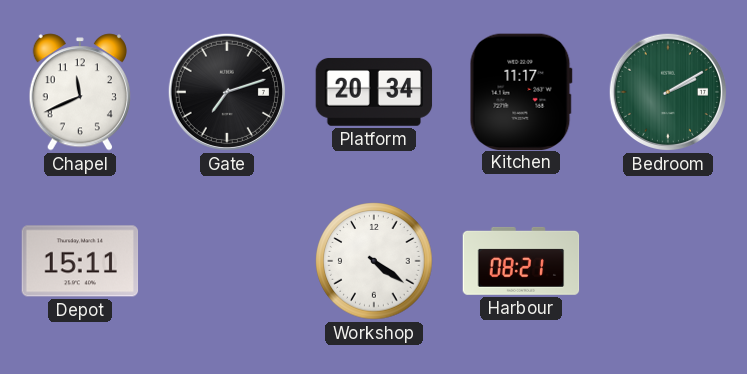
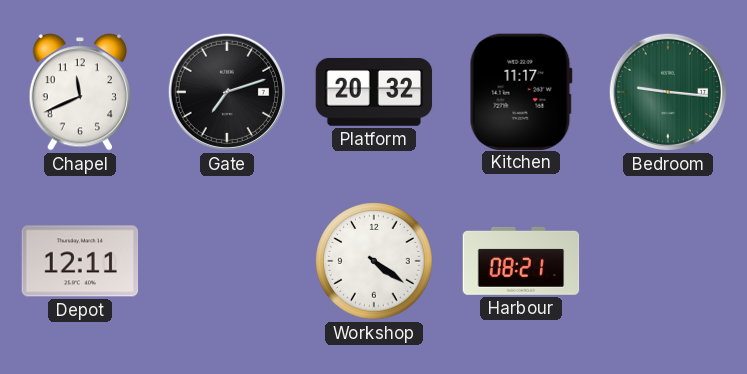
Platform: 20:34 -> 20:32 (374, 92)
Bedroom: 2:10 -> 9:16 (668, 92)
Depot: 15:11 -> 12:11 (80, 261)
